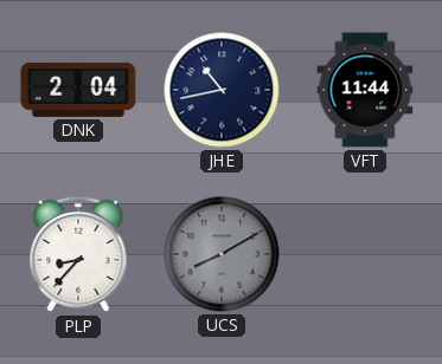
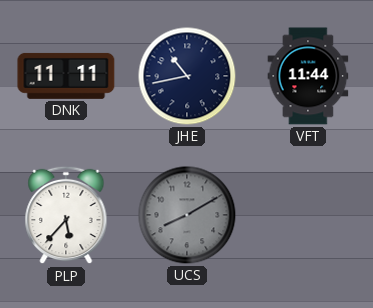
DNK: 2:04 -> 11:11 (66, 76)
PLP: 8:37 -> 5:37 (66, 215)
